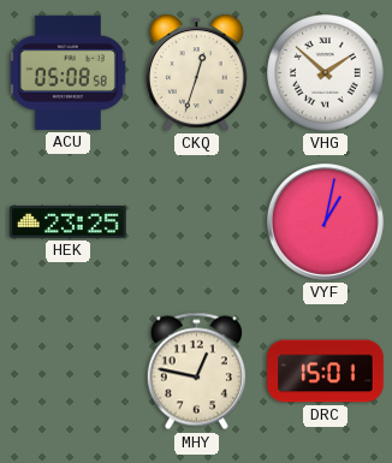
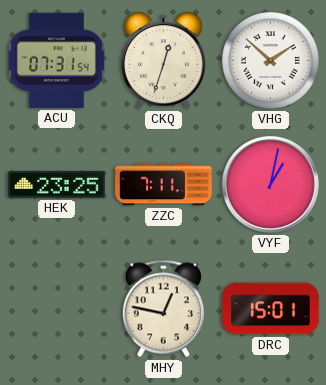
ACU: 05:08 -> 07:31 (56, 60)
ZZC: none -> 7:11 (164, 185)
